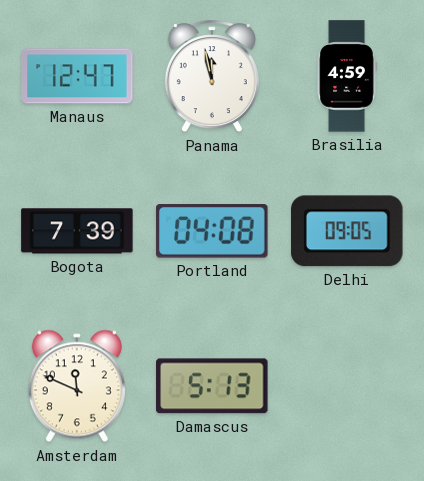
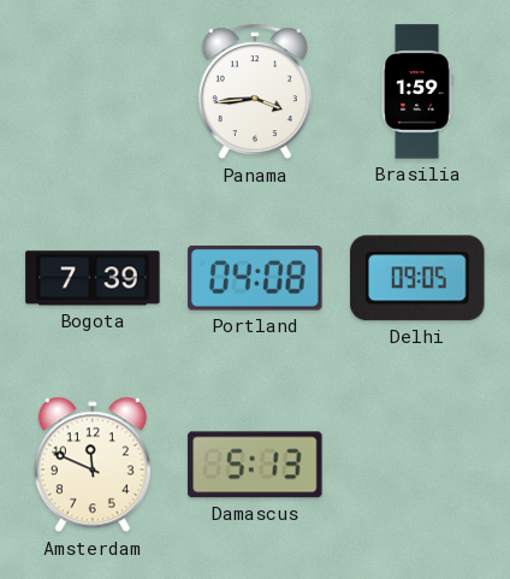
Manaus: 12:47 -> none (77, 76)
Panama: 11:58 -> 3:44 (255, 93)
Brasilia: 4:59 -> 1:59 (417, 91)
